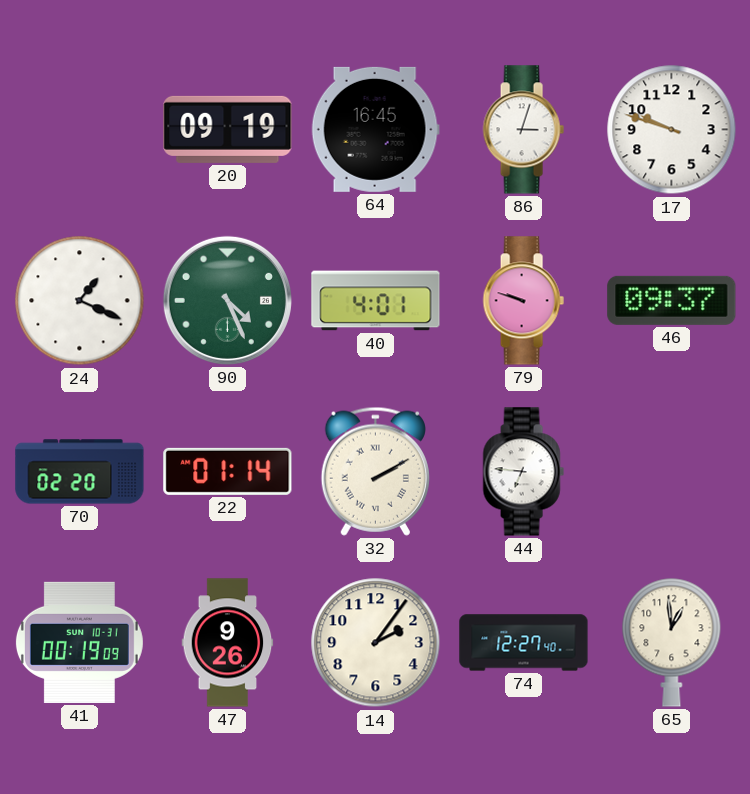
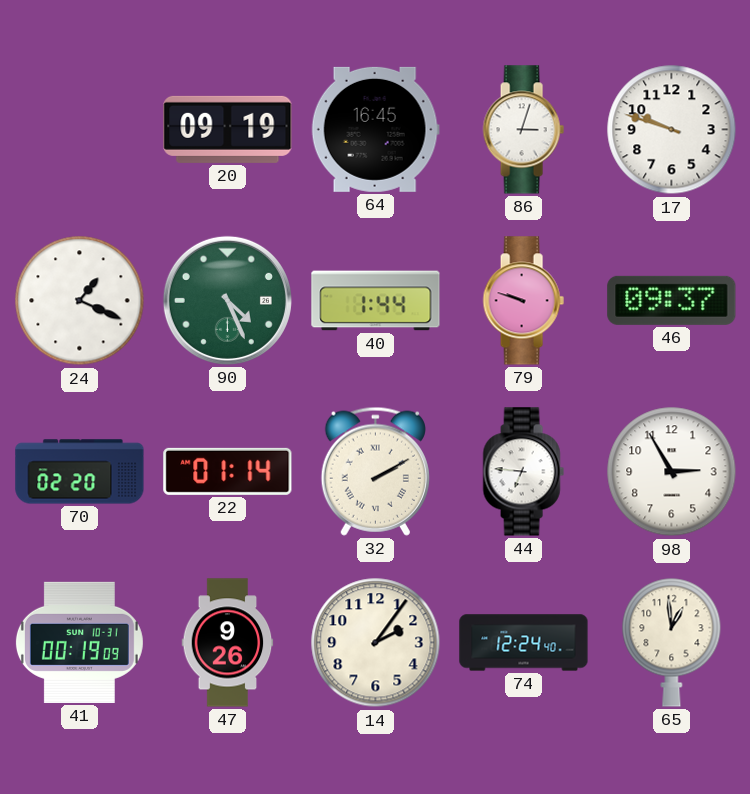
40: 4:01 -> 1:44 (376, 301)
98: none -> 2:55 (672, 472)
74: 12:27 -> 12:24 (524, 643)
